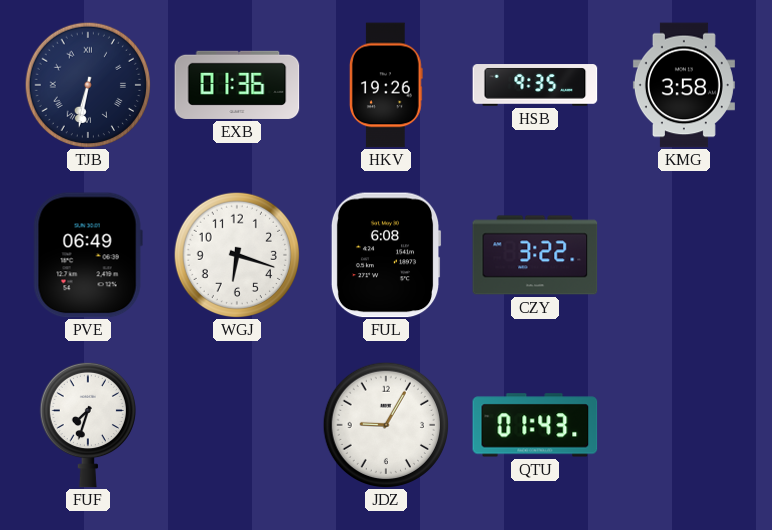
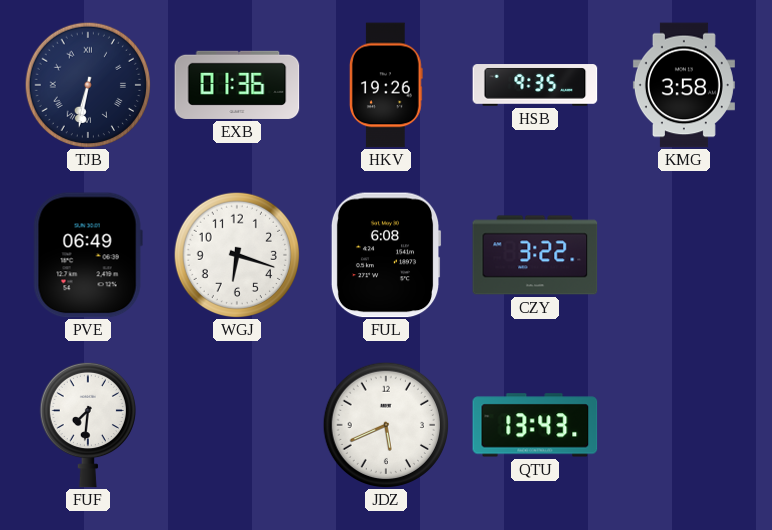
FUF: 7:33 -> 7:31 (88, 425)
JDZ: 9:05 -> 5:41 (385, 424)
QTU: 01:43 -> 13:43 (535, 425)
